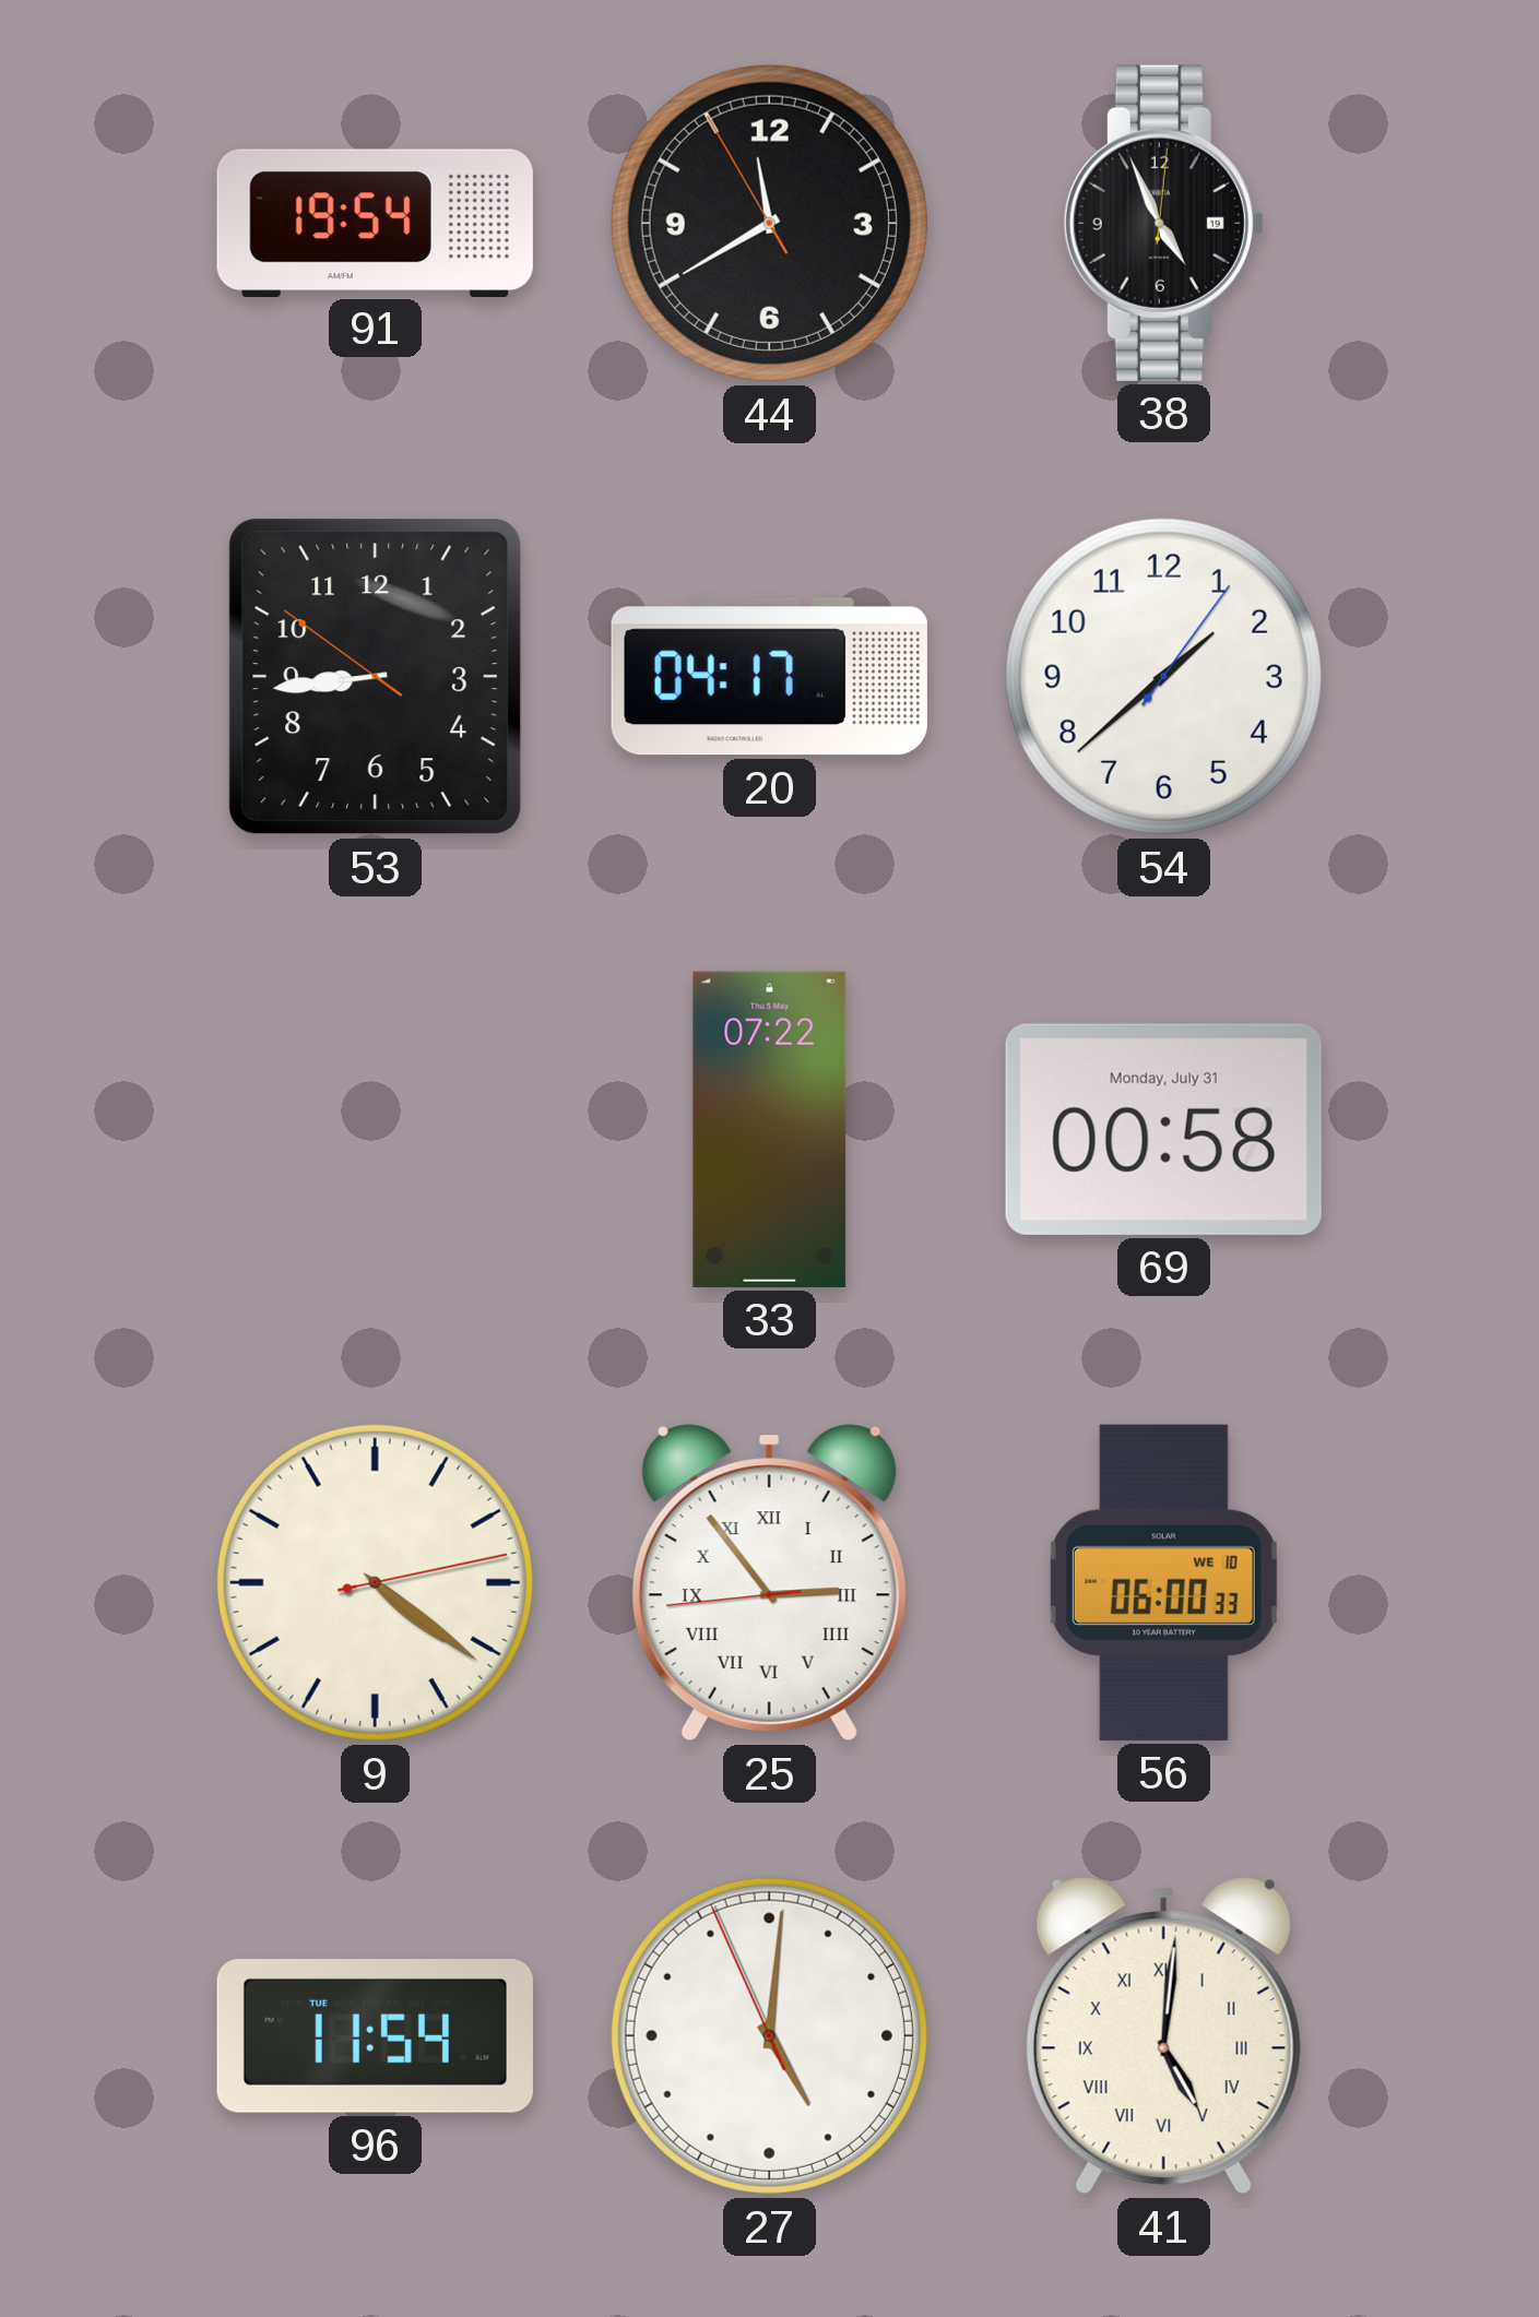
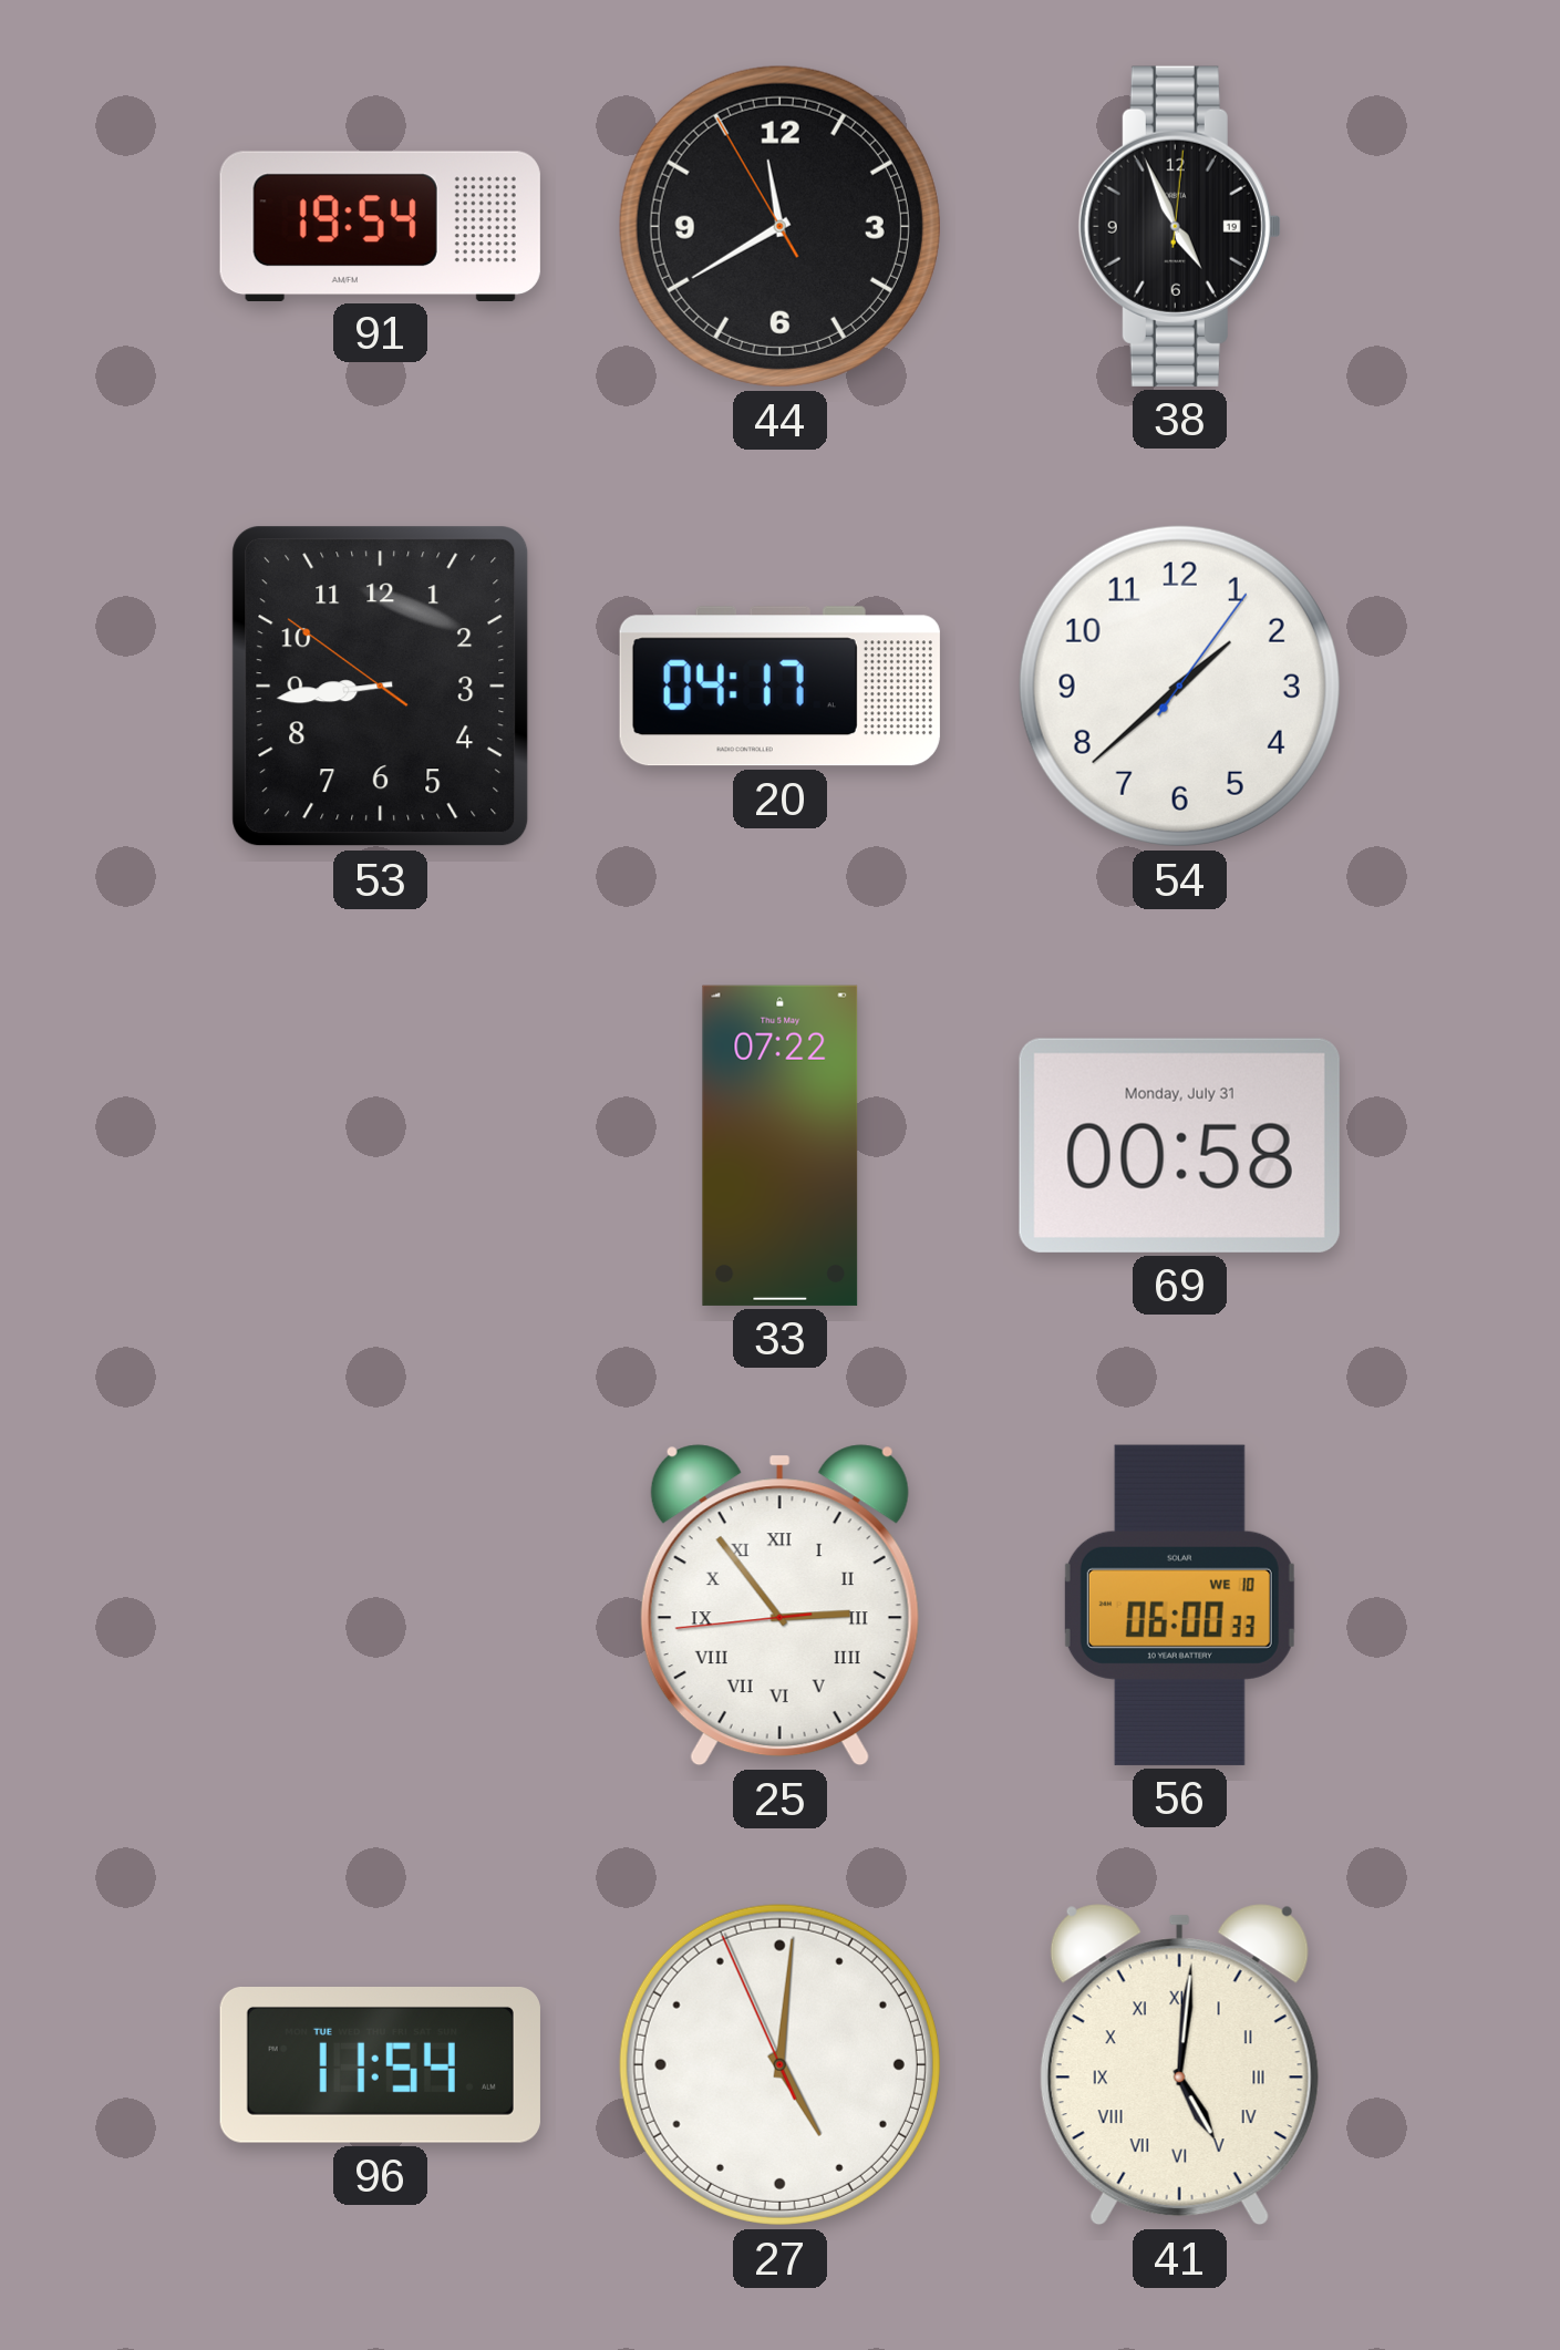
9: 4:21 -> none (375, 1582)
